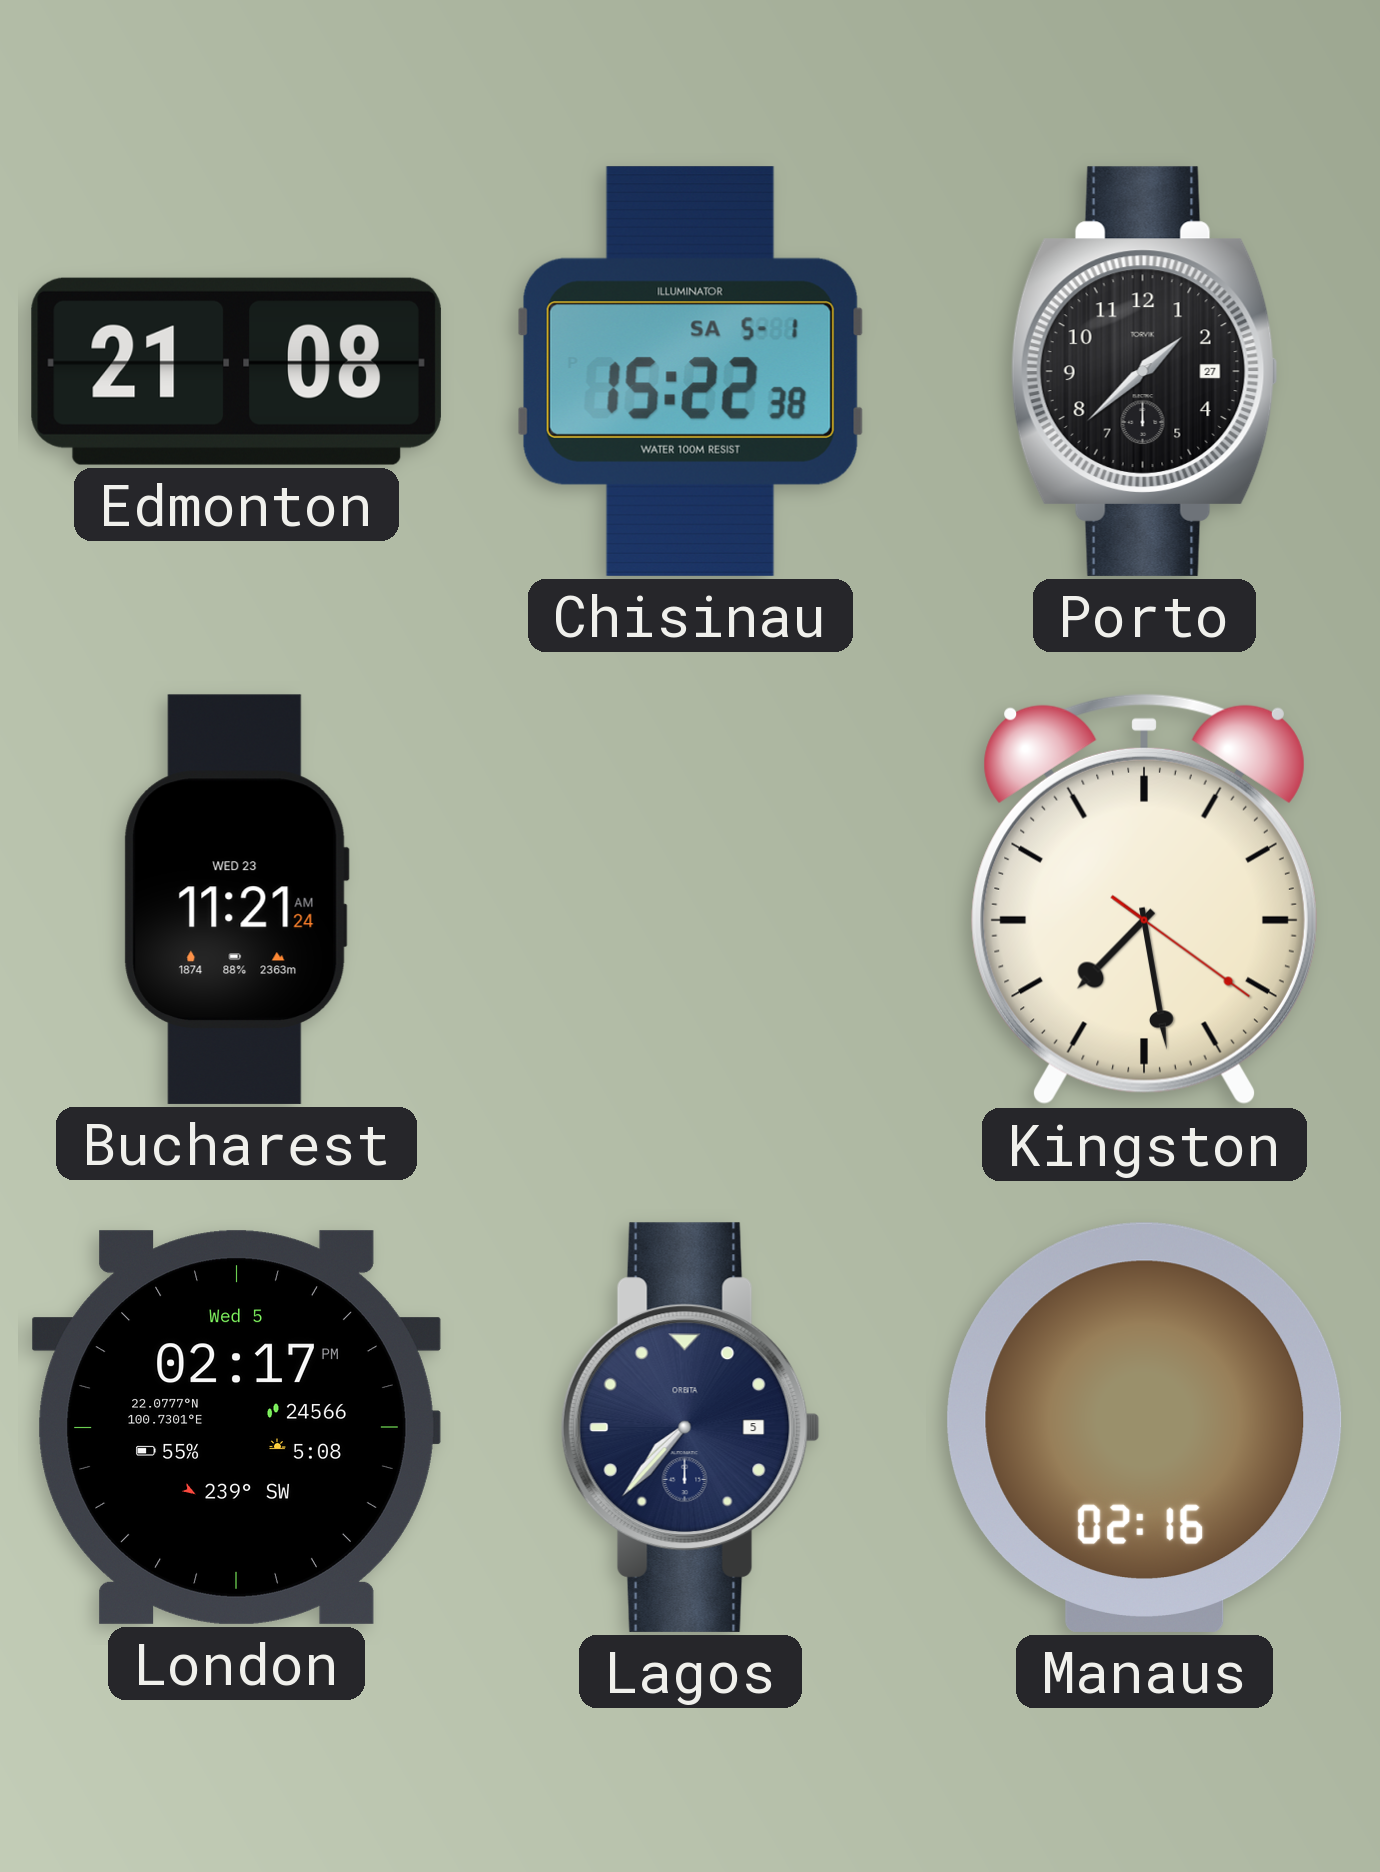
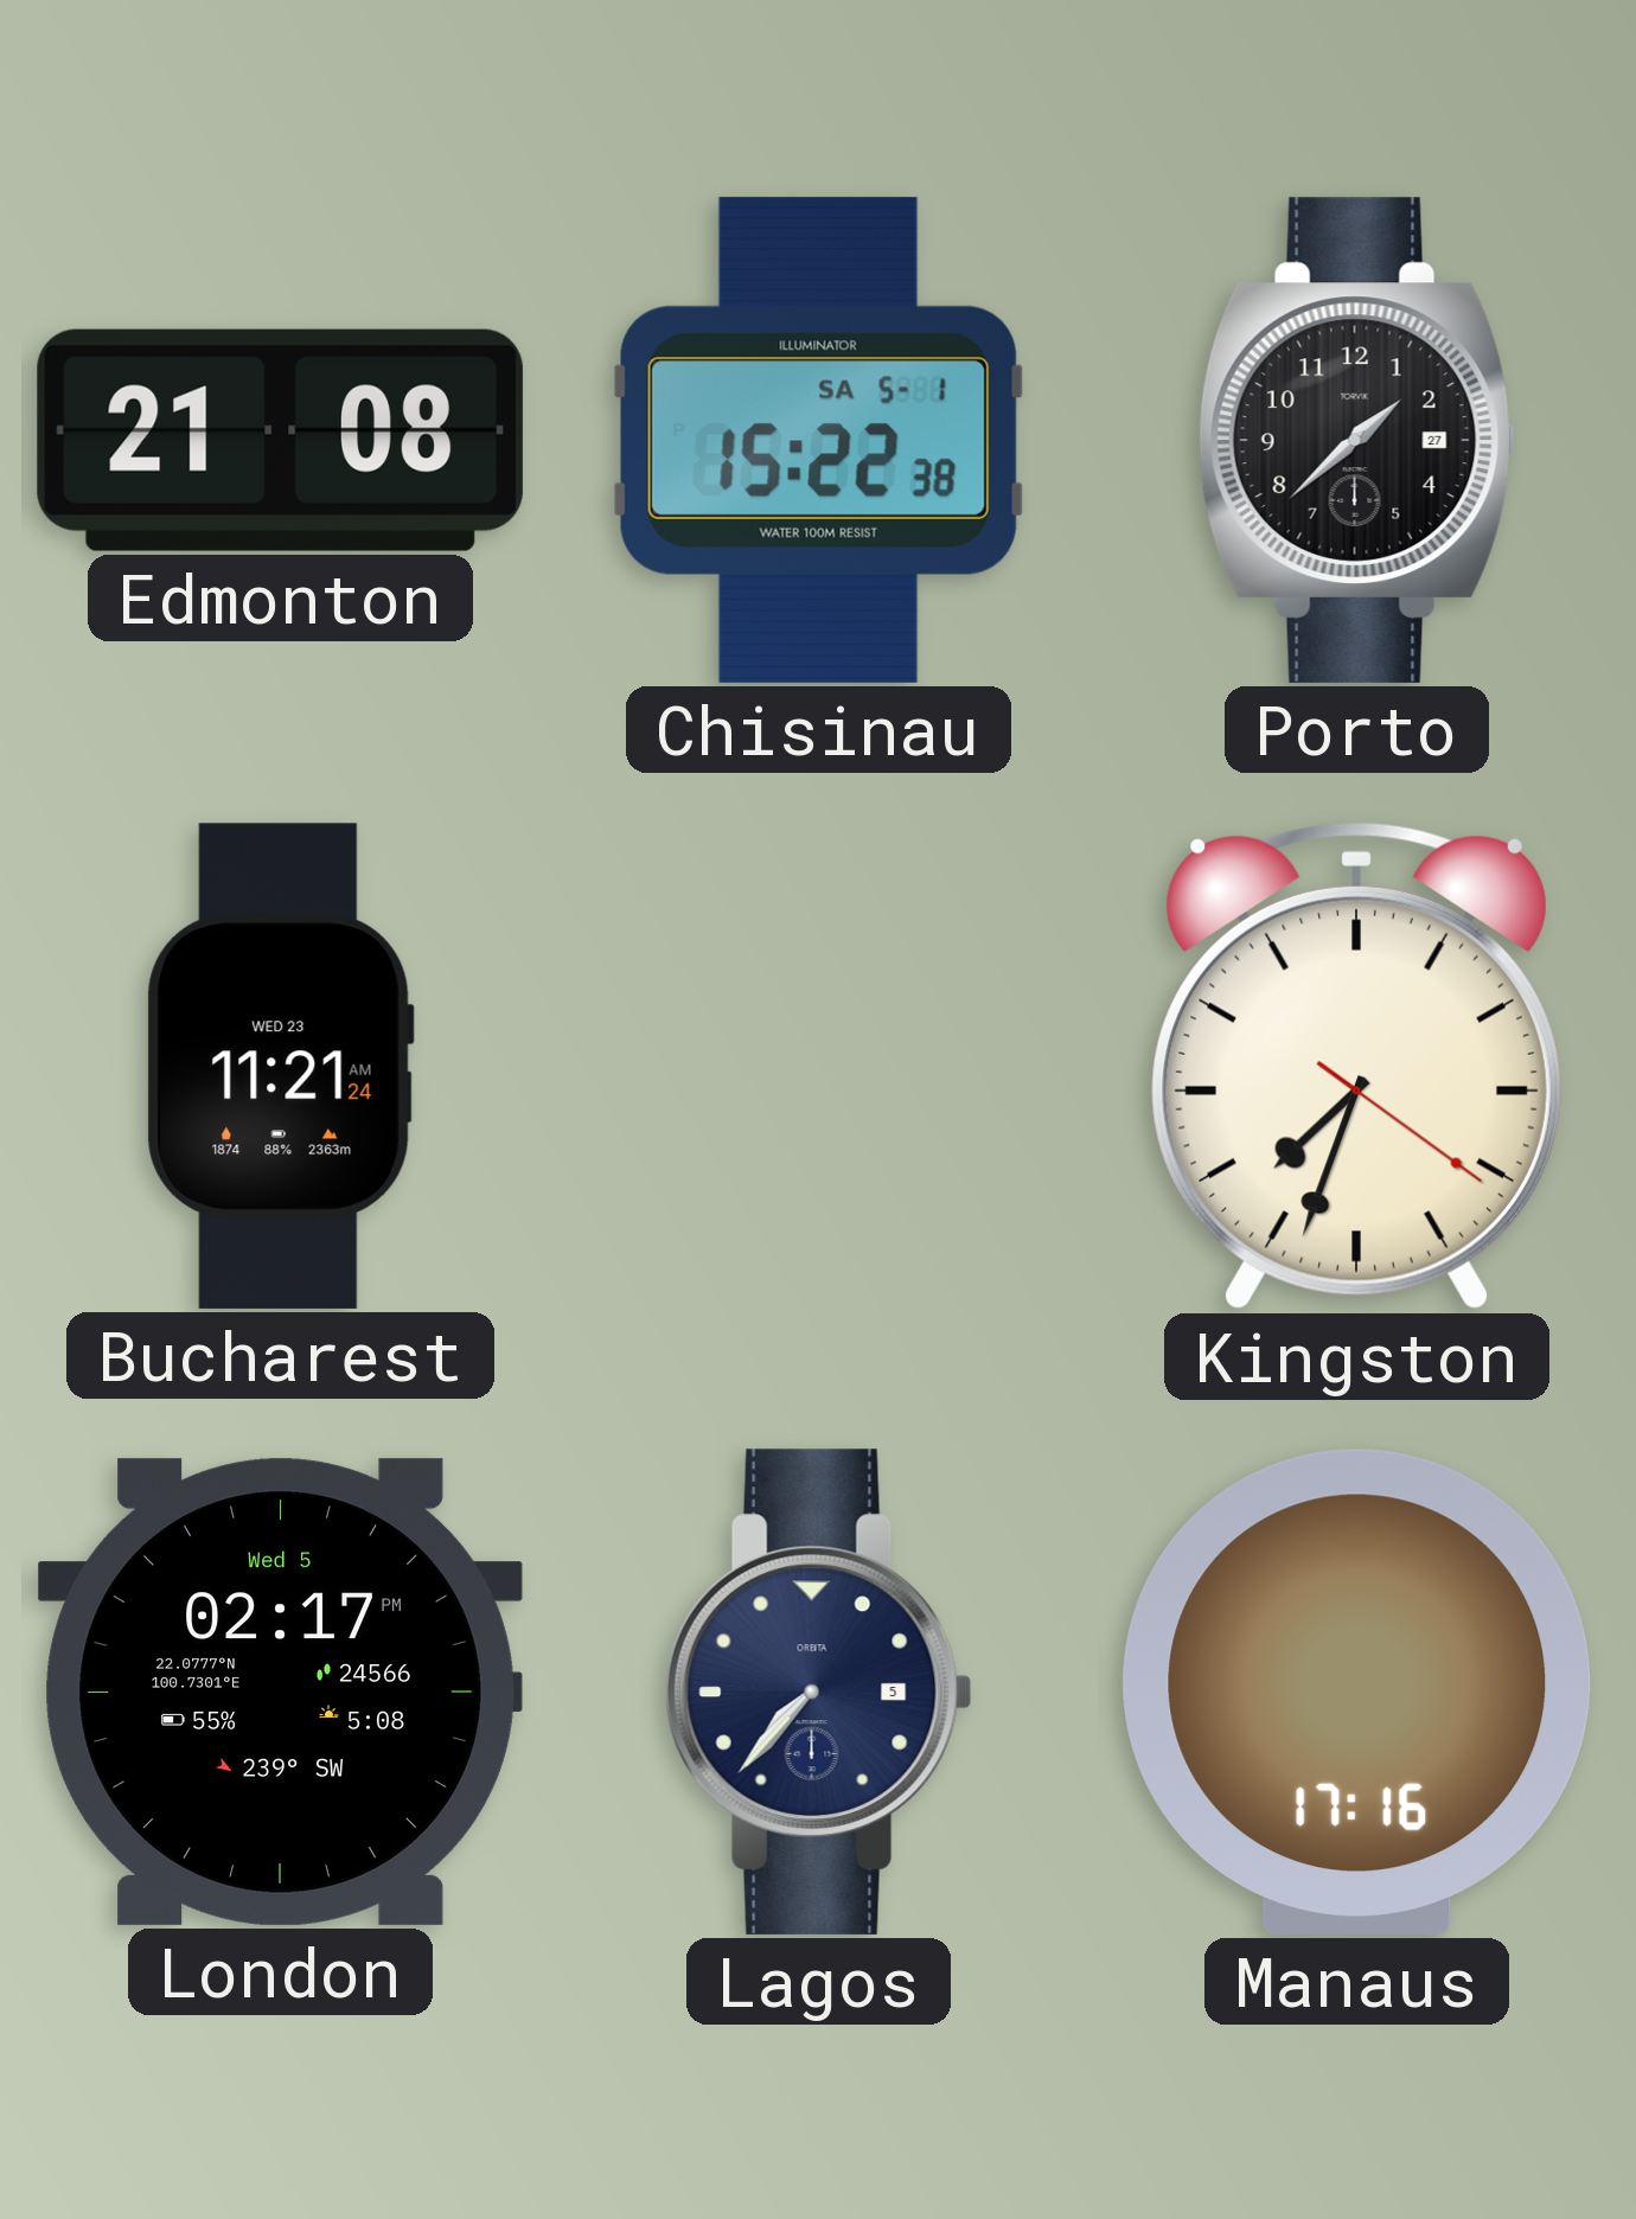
Kingston: 7:28 -> 7:33 (1356, 1066)
Manaus: 02:16 -> 17:16 (1357, 1692)
